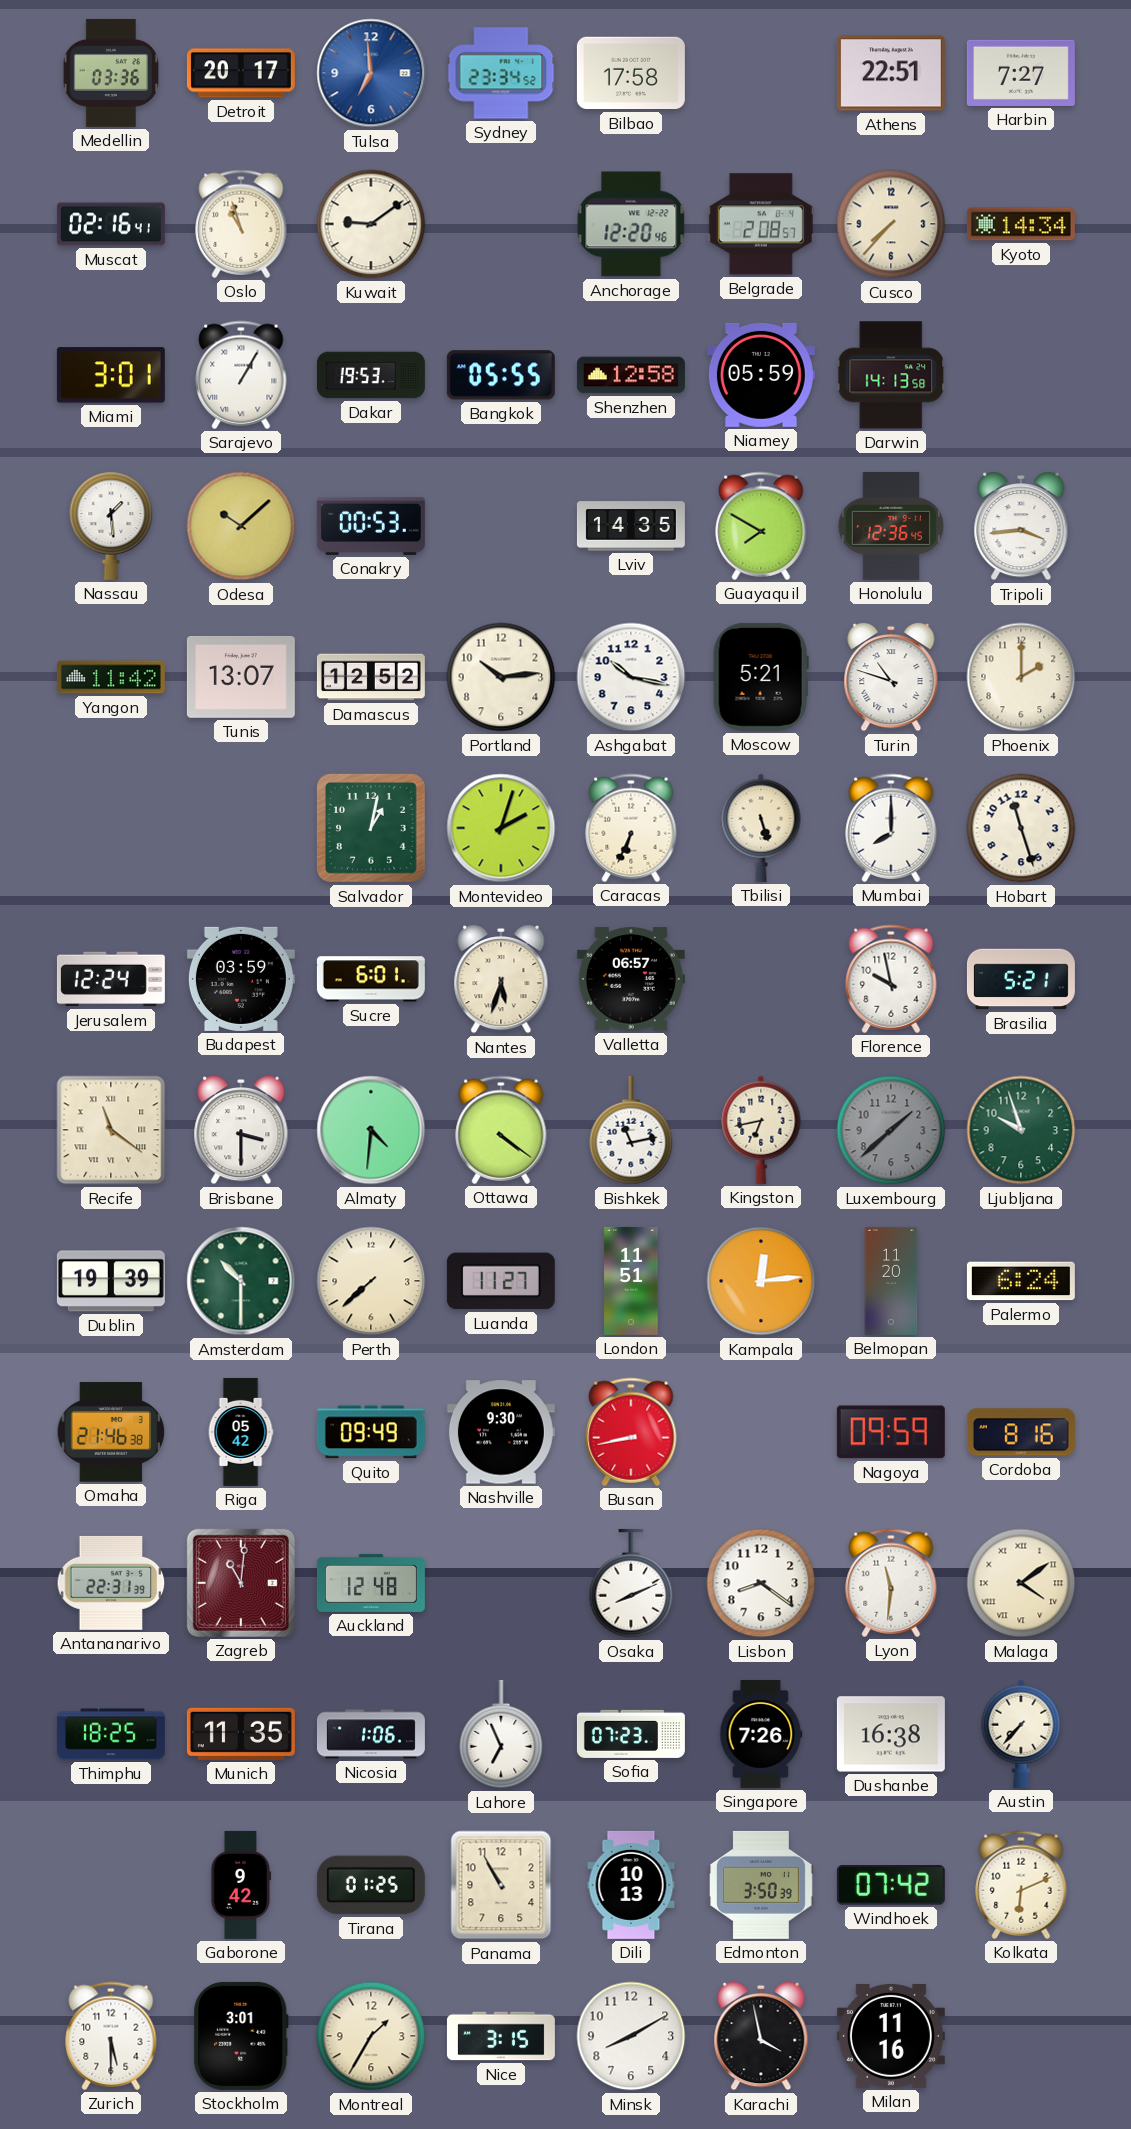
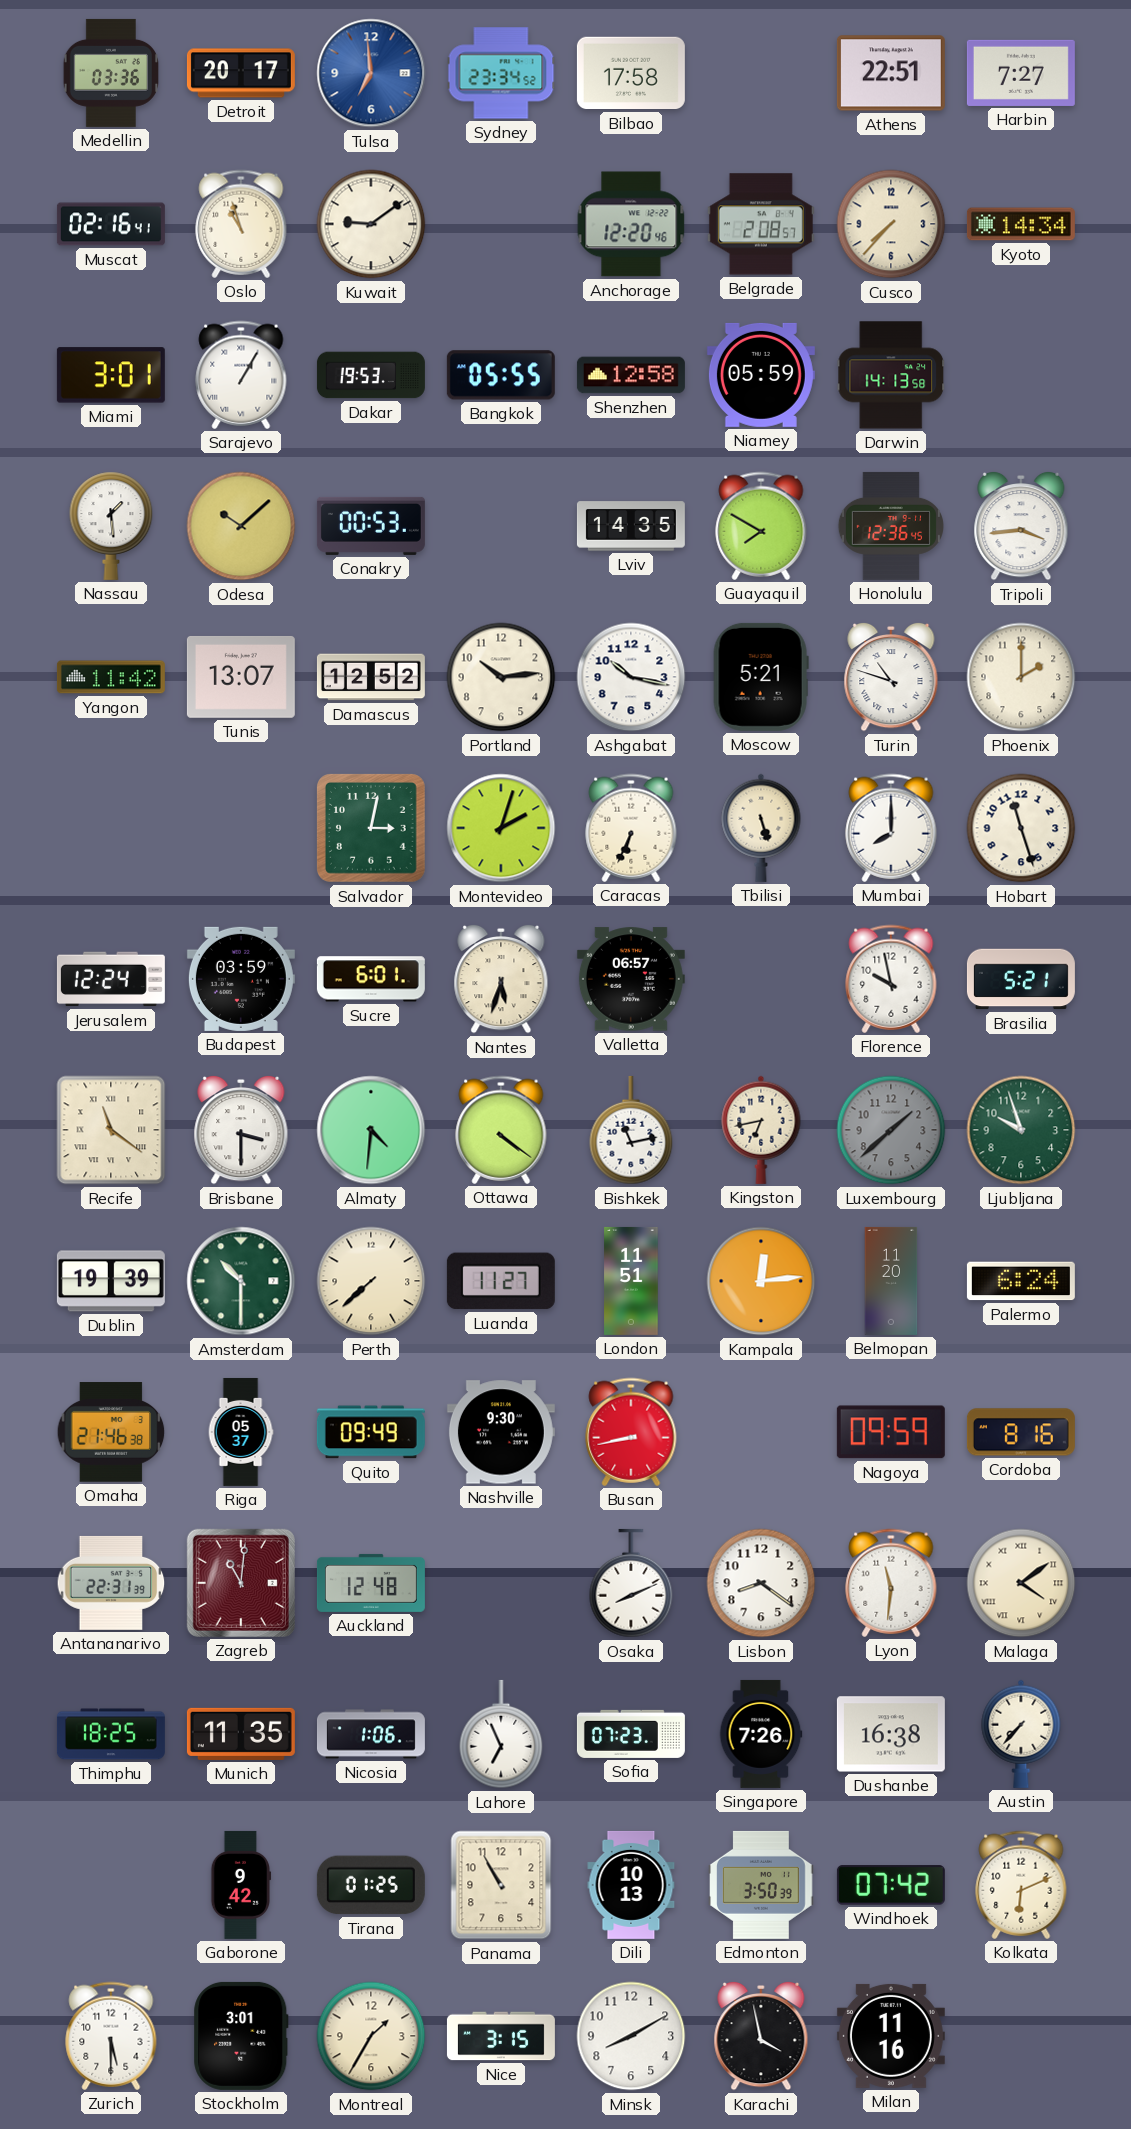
Salvador: 1:02 -> 3:02 (372, 829)
Riga: 05:42 -> 05:37 (241, 1432)
